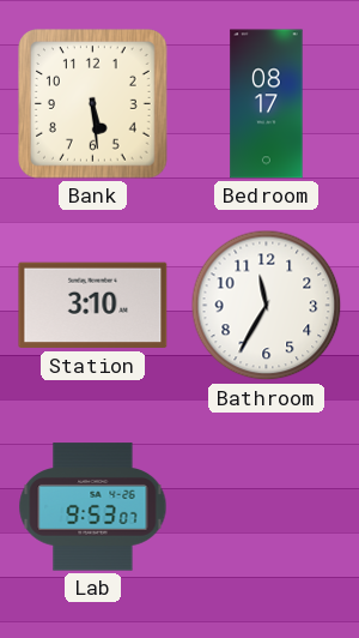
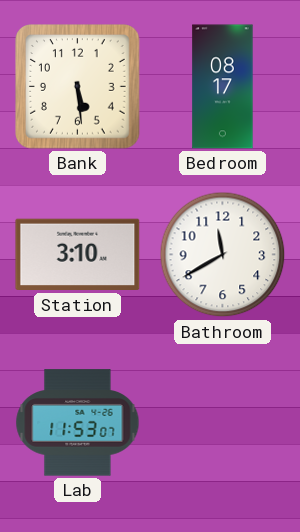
Bathroom: 11:35 -> 11:40 (223, 255)
Lab: 9:53 -> 11:53 (78, 423)
